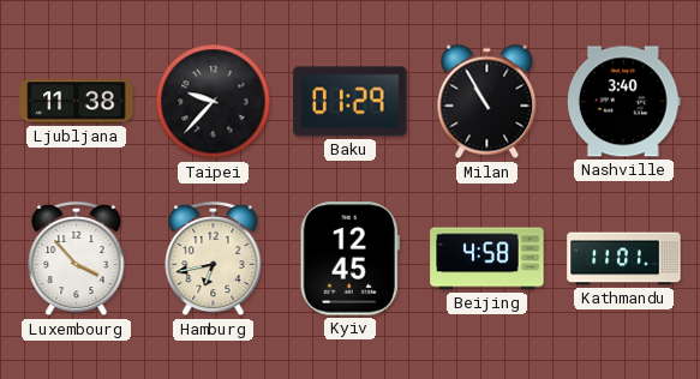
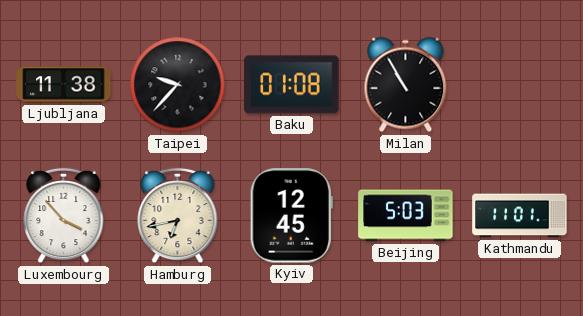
Baku: 01:29 -> 01:08 (292, 85)
Nashville: 3:40 -> none (623, 102)
Beijing: 4:58 -> 5:03 (406, 216)
